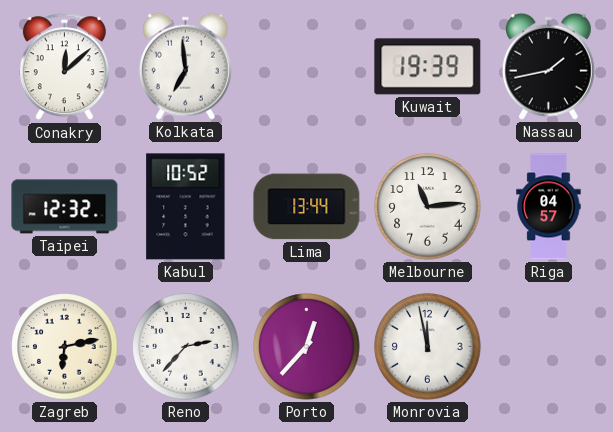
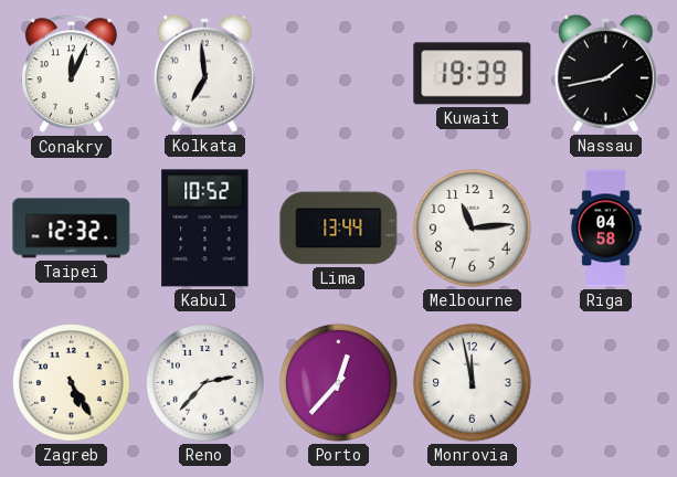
Conakry: 12:08 -> 12:04 (71, 74)
Riga: 04:57 -> 04:58 (606, 229)
Zagreb: 6:13 -> 5:25 (72, 383)
